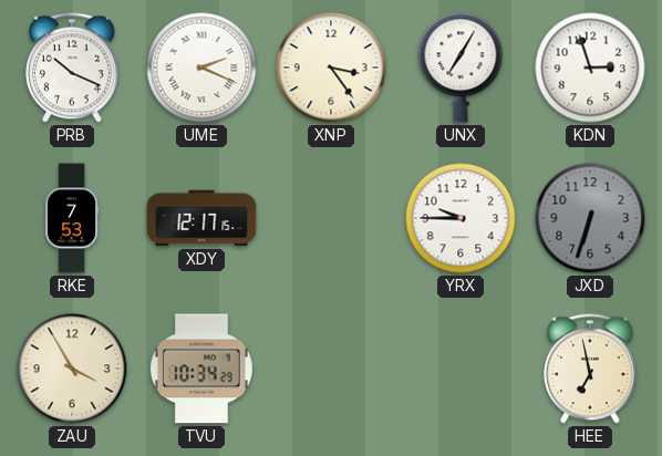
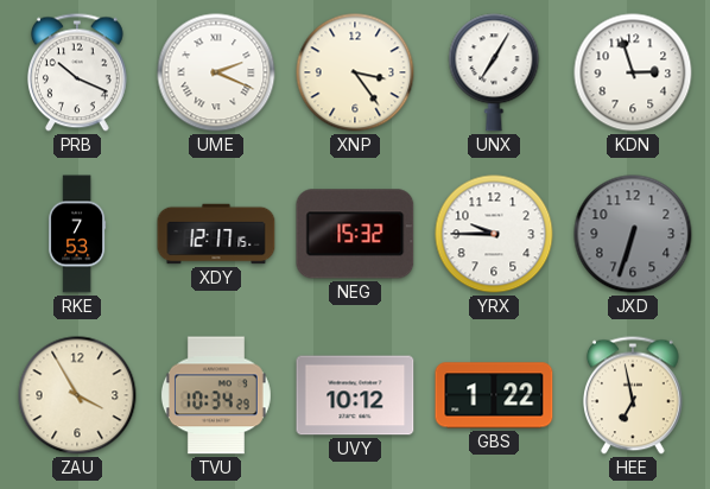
NEG: none -> 15:32 (355, 234)
UVY: none -> 10:12 (355, 395)
GBS: none -> 1:22 (494, 395)
